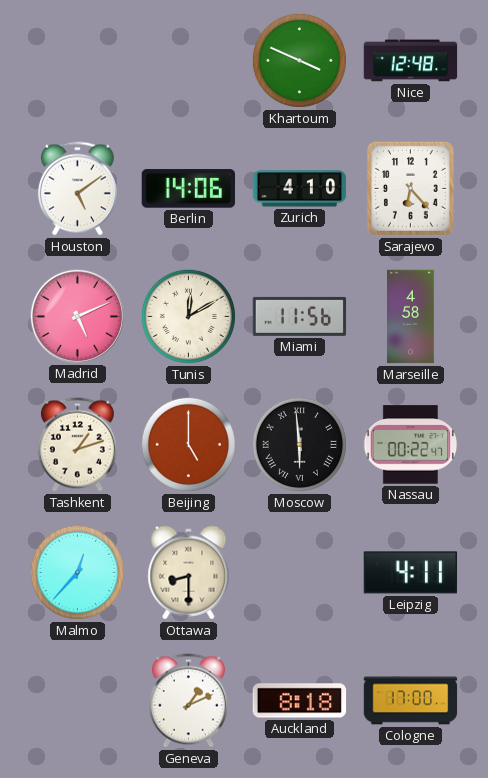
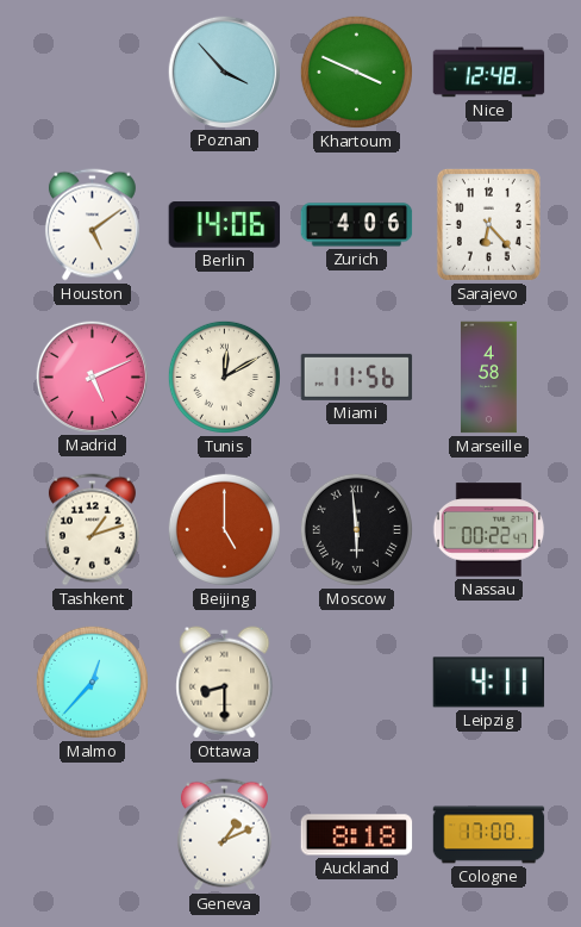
Poznan: none -> 3:53 (224, 71)
Zurich: 4:10 -> 4:06 (357, 225)
